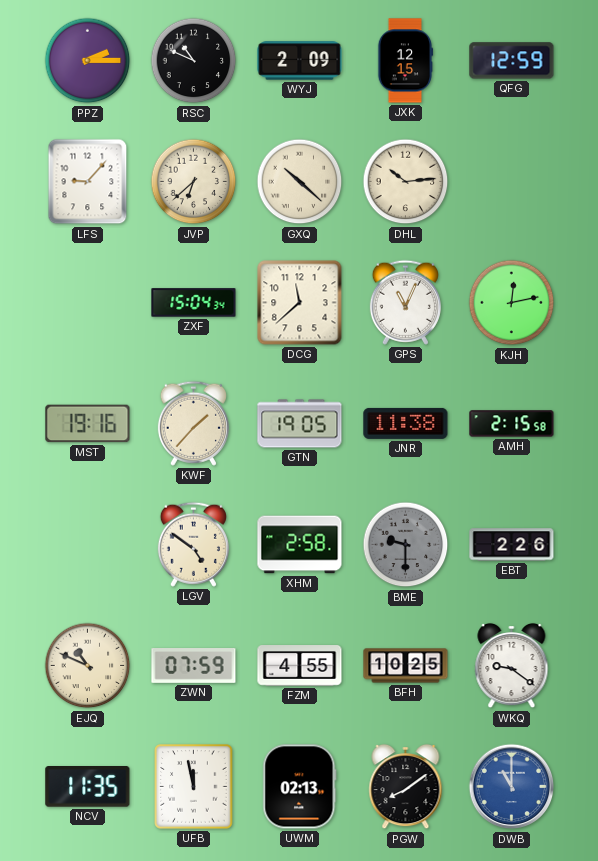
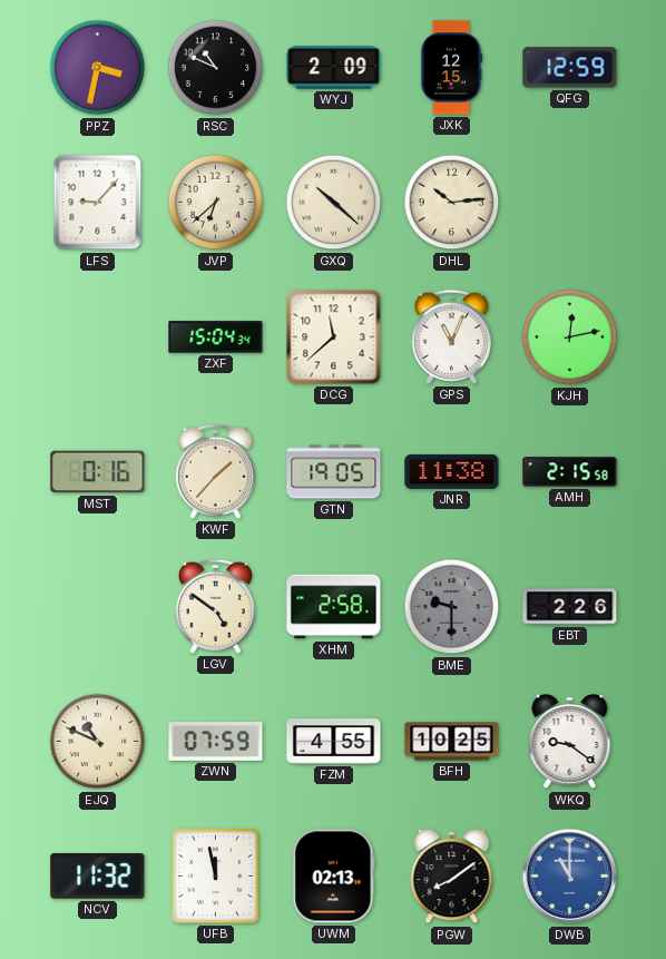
PPZ: 2:15 -> 3:32 (98, 68)
MST: 19:16 -> 0:16 (98, 472)
NCV: 11:35 -> 11:32 (98, 877)
